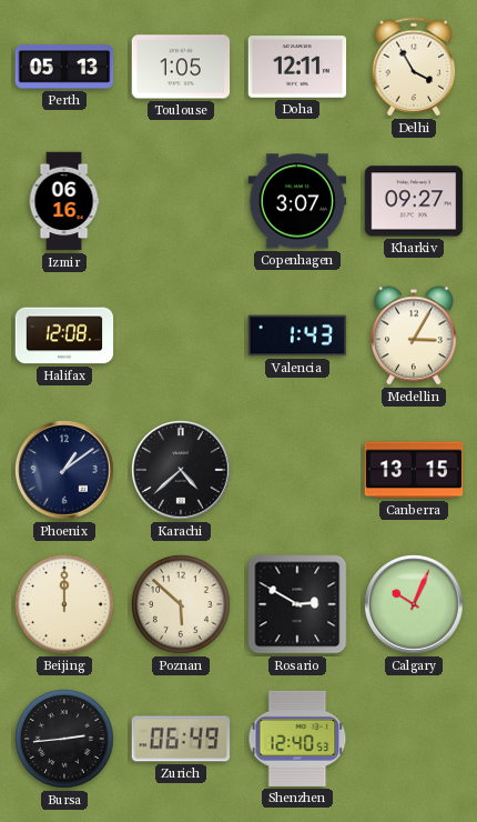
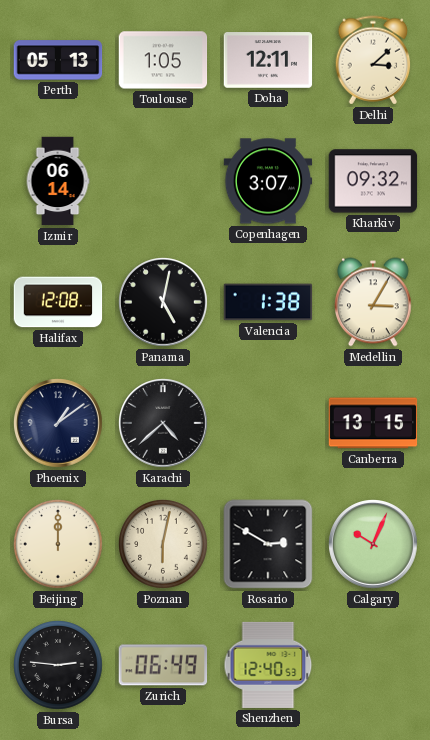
Delhi: 3:55 -> 3:08 (373, 60)
Izmir: 06:16 -> 06:14 (58, 181)
Kharkiv: 09:27 -> 09:32 (373, 181)
Panama: none -> 5:02 (164, 303)
Valencia: 1:43 -> 1:38 (268, 302)
Poznan: 5:52 -> 6:02 (164, 545)
Bursa: 2:44 -> 2:46 (59, 666)
